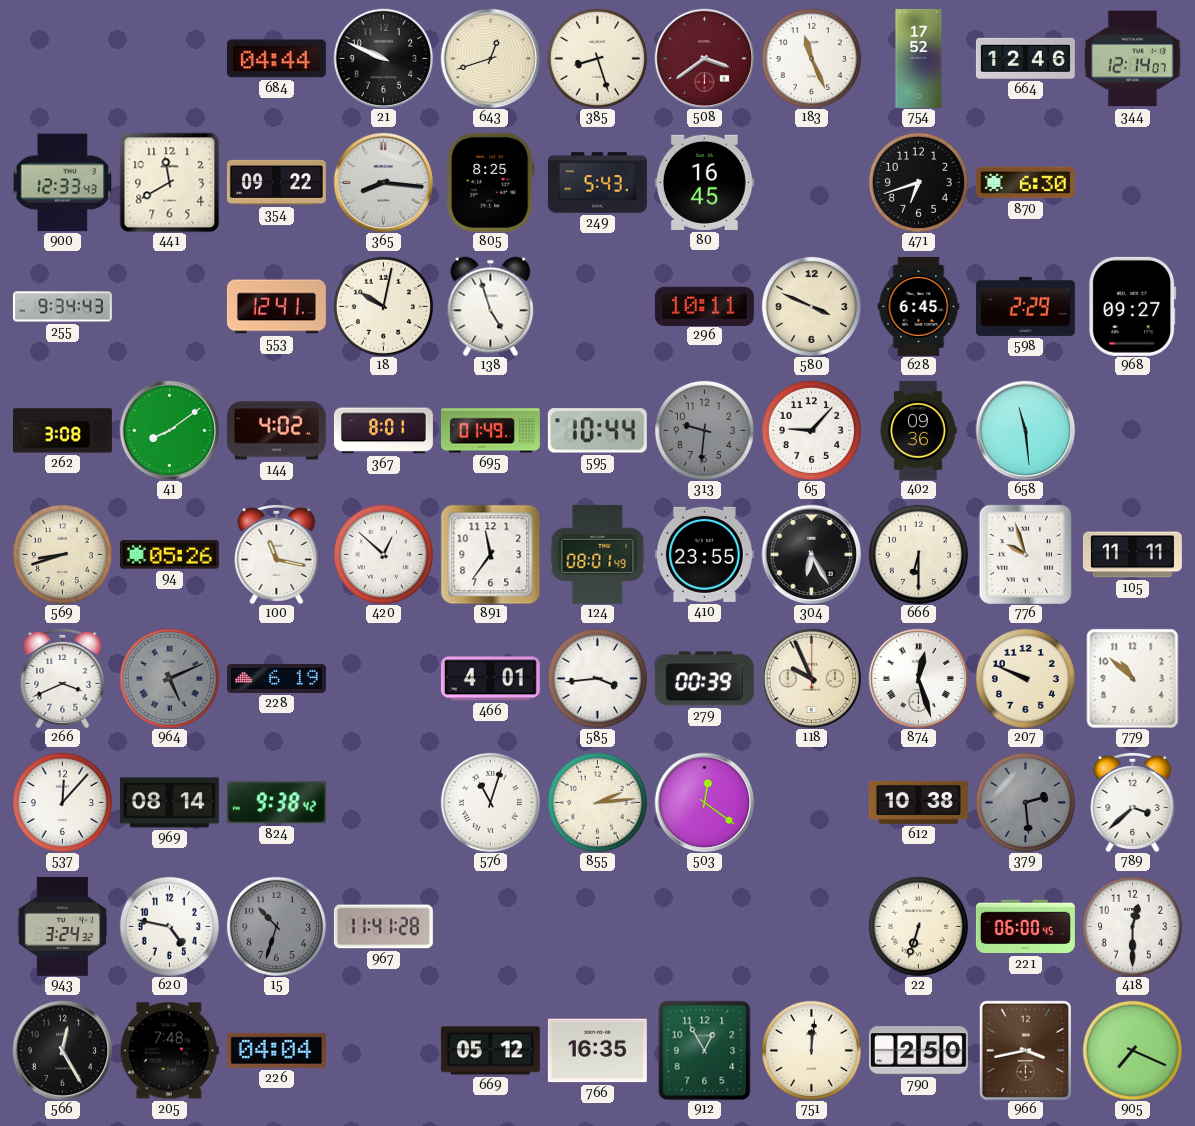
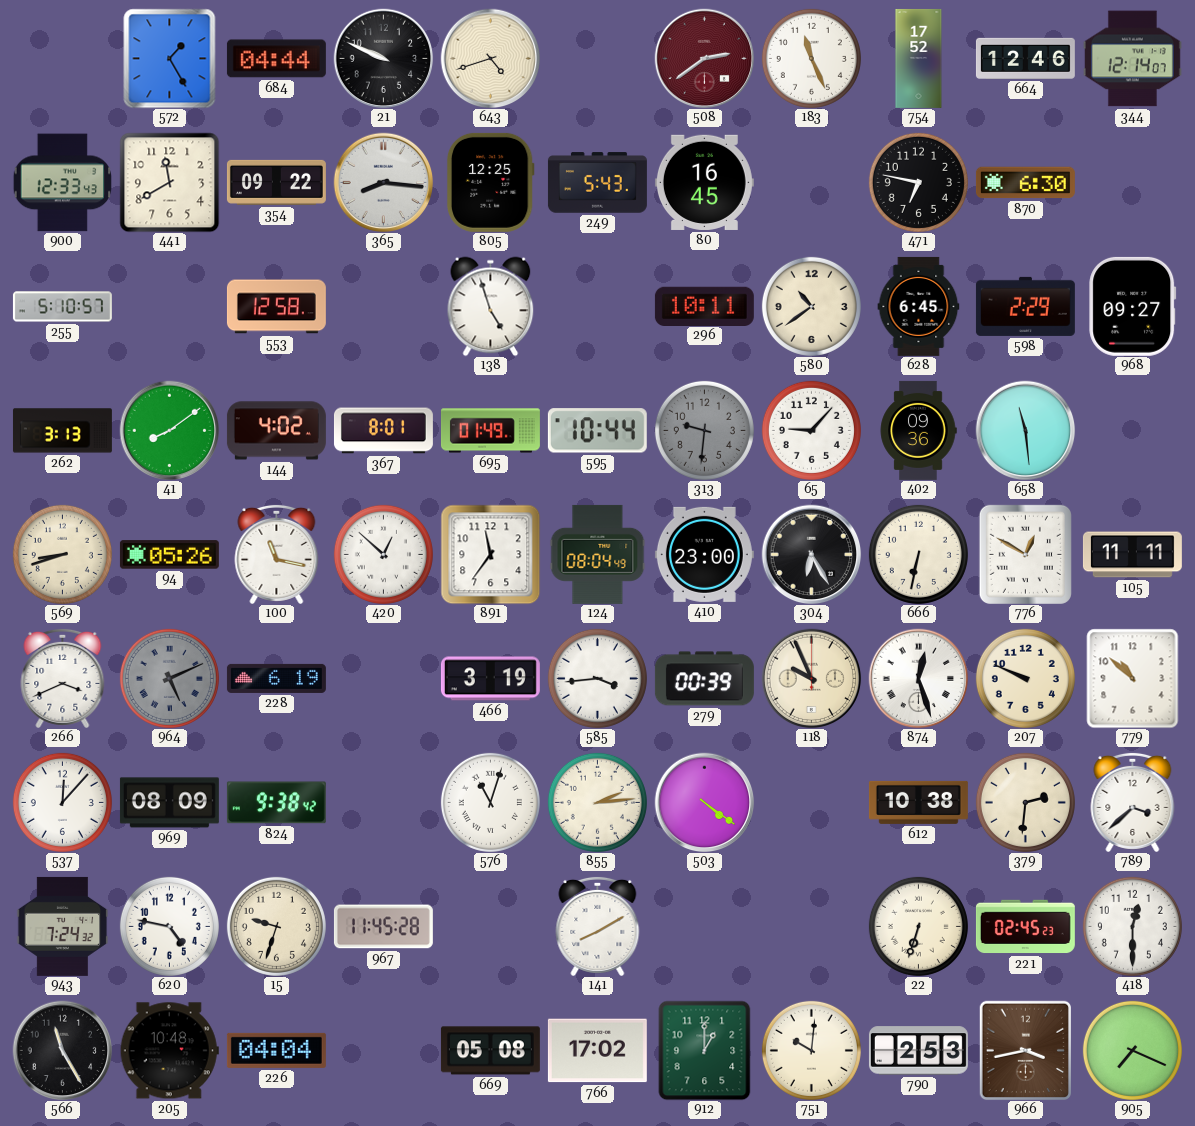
572: none -> 1:25 (170, 58)
643: 12:42 -> 4:42 (490, 58)
385: 8:27 -> none (597, 58)
508: 3:39 -> 2:39 (704, 58)
805: 8:25 -> 12:25 (490, 182)
471: 6:42 -> 6:47 (918, 182)
255: 9:34 -> 5:10 (62, 307)
553: 12:41 -> 12:58 (276, 307)
18: 10:02 -> none (383, 306)
580: 3:49 -> 10:39 (811, 306)
262: 3:08 -> 3:13 (62, 431)
124: 08:01 -> 08:04 (598, 554)
410: 23:55 -> 23:00 (704, 554)
666: 6:30 -> 6:32 (918, 554)
776: 9:57 -> 12:50 (1025, 554)
466: 4:01 -> 3:19 (490, 679)
969: 08:14 -> 08:09 (169, 803)
503: 12:21 -> 4:21 (704, 802)
379: 2:29 -> 2:31 (1025, 802)
379 dial: grey -> cream (1025, 802)
943: 3:24 -> 7:24 (63, 926)
15: 10:33 -> 9:33 (276, 926)
15 dial: grey -> cream (276, 926)
967: 11:41 -> 11:45 (383, 927)
141: none -> 8:10 (598, 926)
221: 06:00 -> 02:45 (1025, 927)
566: 12:25 -> 11:25 (62, 1050)
205: 7:48 -> 10:48 (169, 1051)
669: 05:12 -> 05:08 (490, 1051)
766: 16:35 -> 17:02 (597, 1051)
912: 12:55 -> 1:00 (705, 1050)
751: 12:01 -> 10:01 (811, 1050)
790: 2:50 -> 2:53 (918, 1051)
